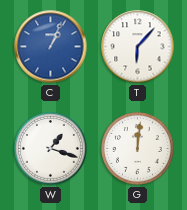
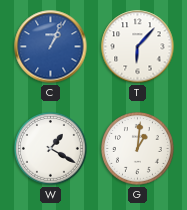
W: 1:18 -> 1:20 (51, 149)
G: 12:01 -> 1:01 (138, 149)
